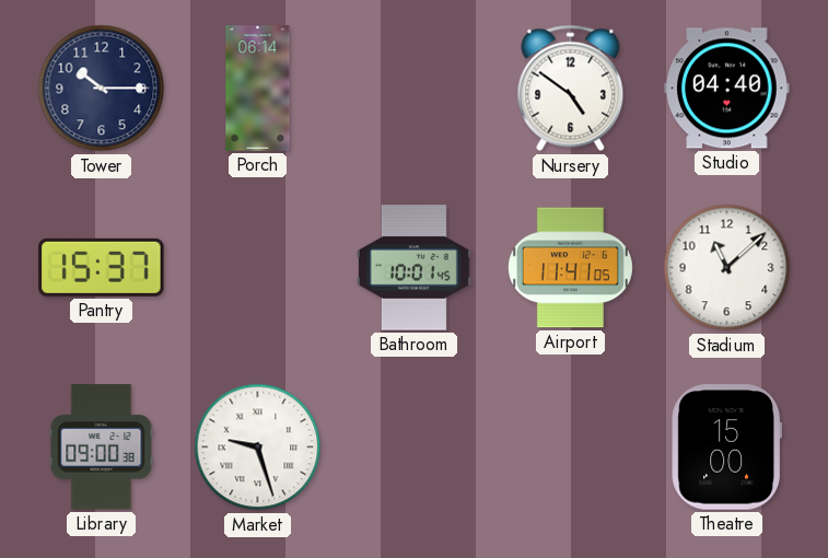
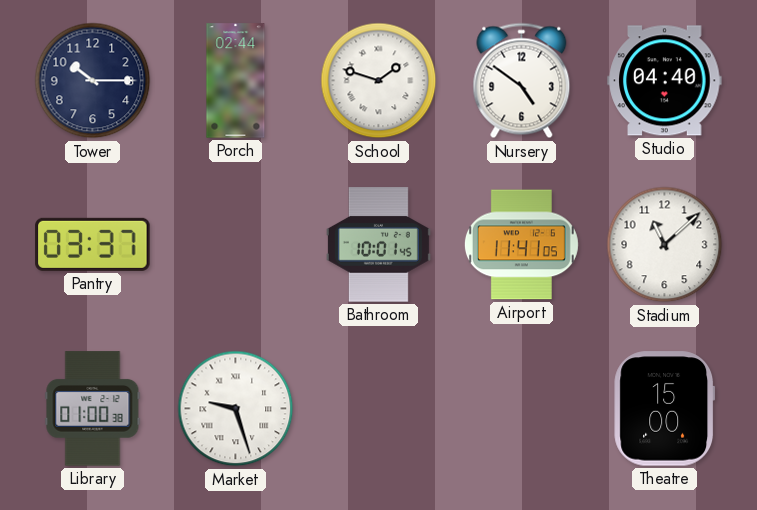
Porch: 06:14 -> 02:44 (236, 81)
School: none -> 1:48 (379, 81)
Pantry: 15:37 -> 03:37 (93, 244)
Library: 09:00 -> 01:00 (93, 409)
